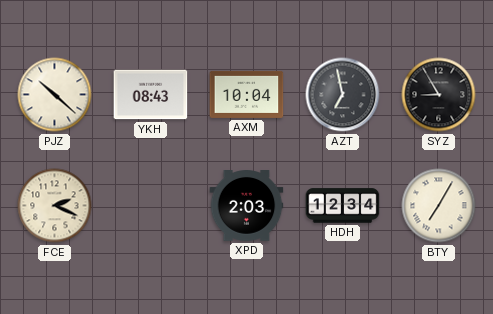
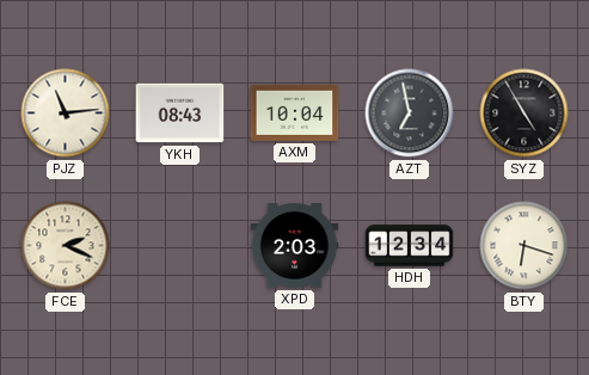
PJZ: 10:22 -> 11:14 (66, 113)
SYZ: 8:55 -> 4:55 (524, 113)
BTY: 7:05 -> 6:18 (524, 246)
